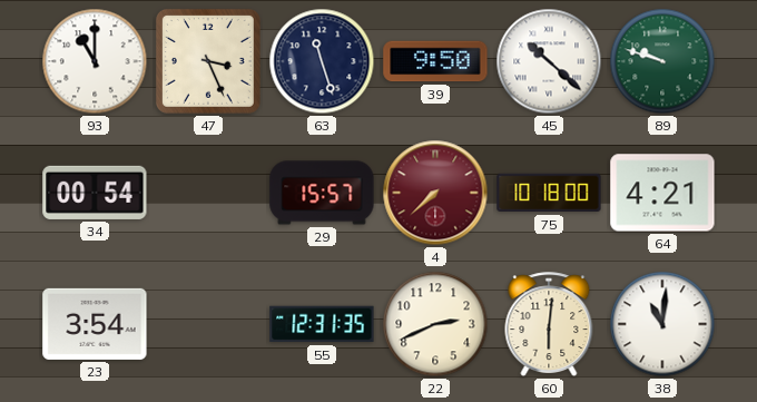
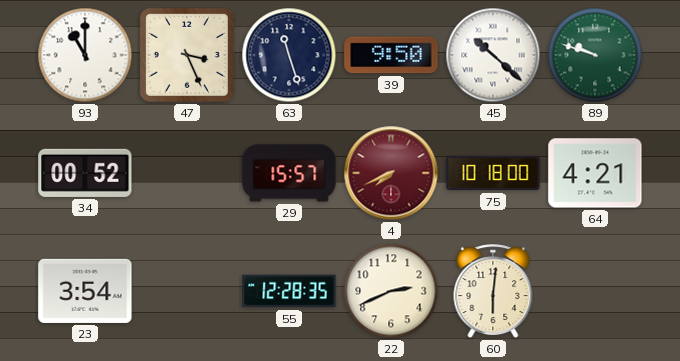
34: 00:54 -> 00:52 (85, 173)
4: 7:38 -> 7:41 (391, 173)
55: 12:31 -> 12:28 (289, 291)
38: 11:01 -> none (662, 324)
